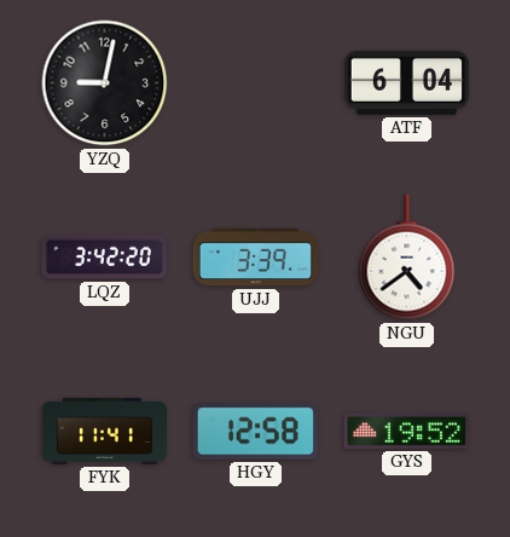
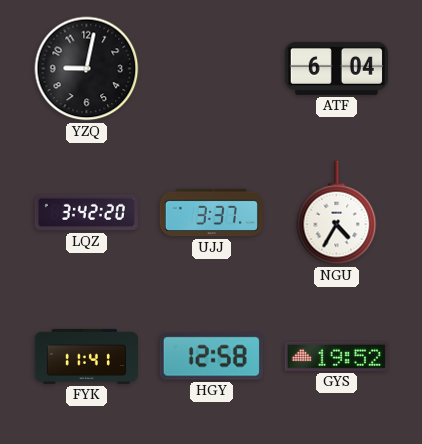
UJJ: 3:39 -> 3:37 (211, 213)
NGU: 4:39 -> 4:35 (337, 213)
